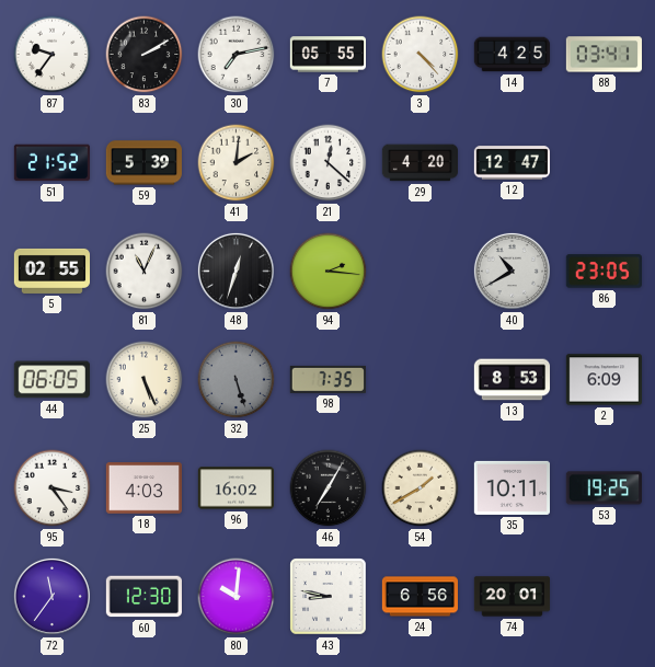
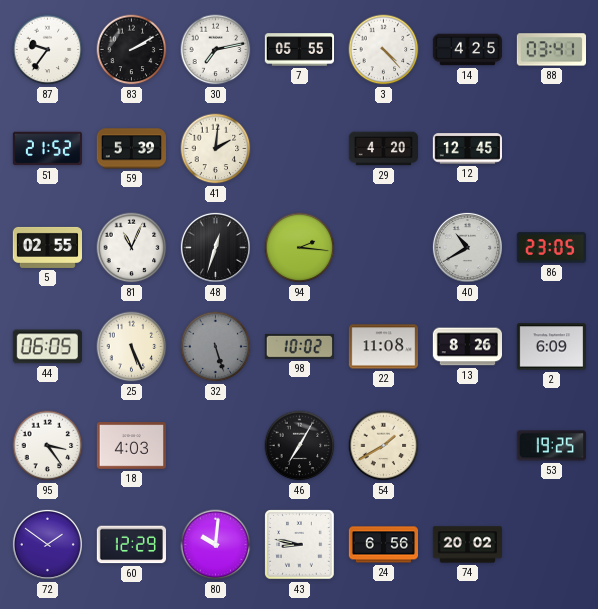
21: 12:22 -> none (329, 163)
12: 12:47 -> 12:45 (467, 149)
98: 7:35 -> 10:02 (299, 346)
22: none -> 11:08 (383, 347)
13: 8:53 -> 8:26 (467, 347)
96: 16:02 -> none (235, 488)
35: 10:11 -> none (512, 487)
72: 11:36 -> 1:51 (47, 544)
60: 12:30 -> 12:29 (131, 545)
74: 20:01 -> 20:02 (467, 545)
